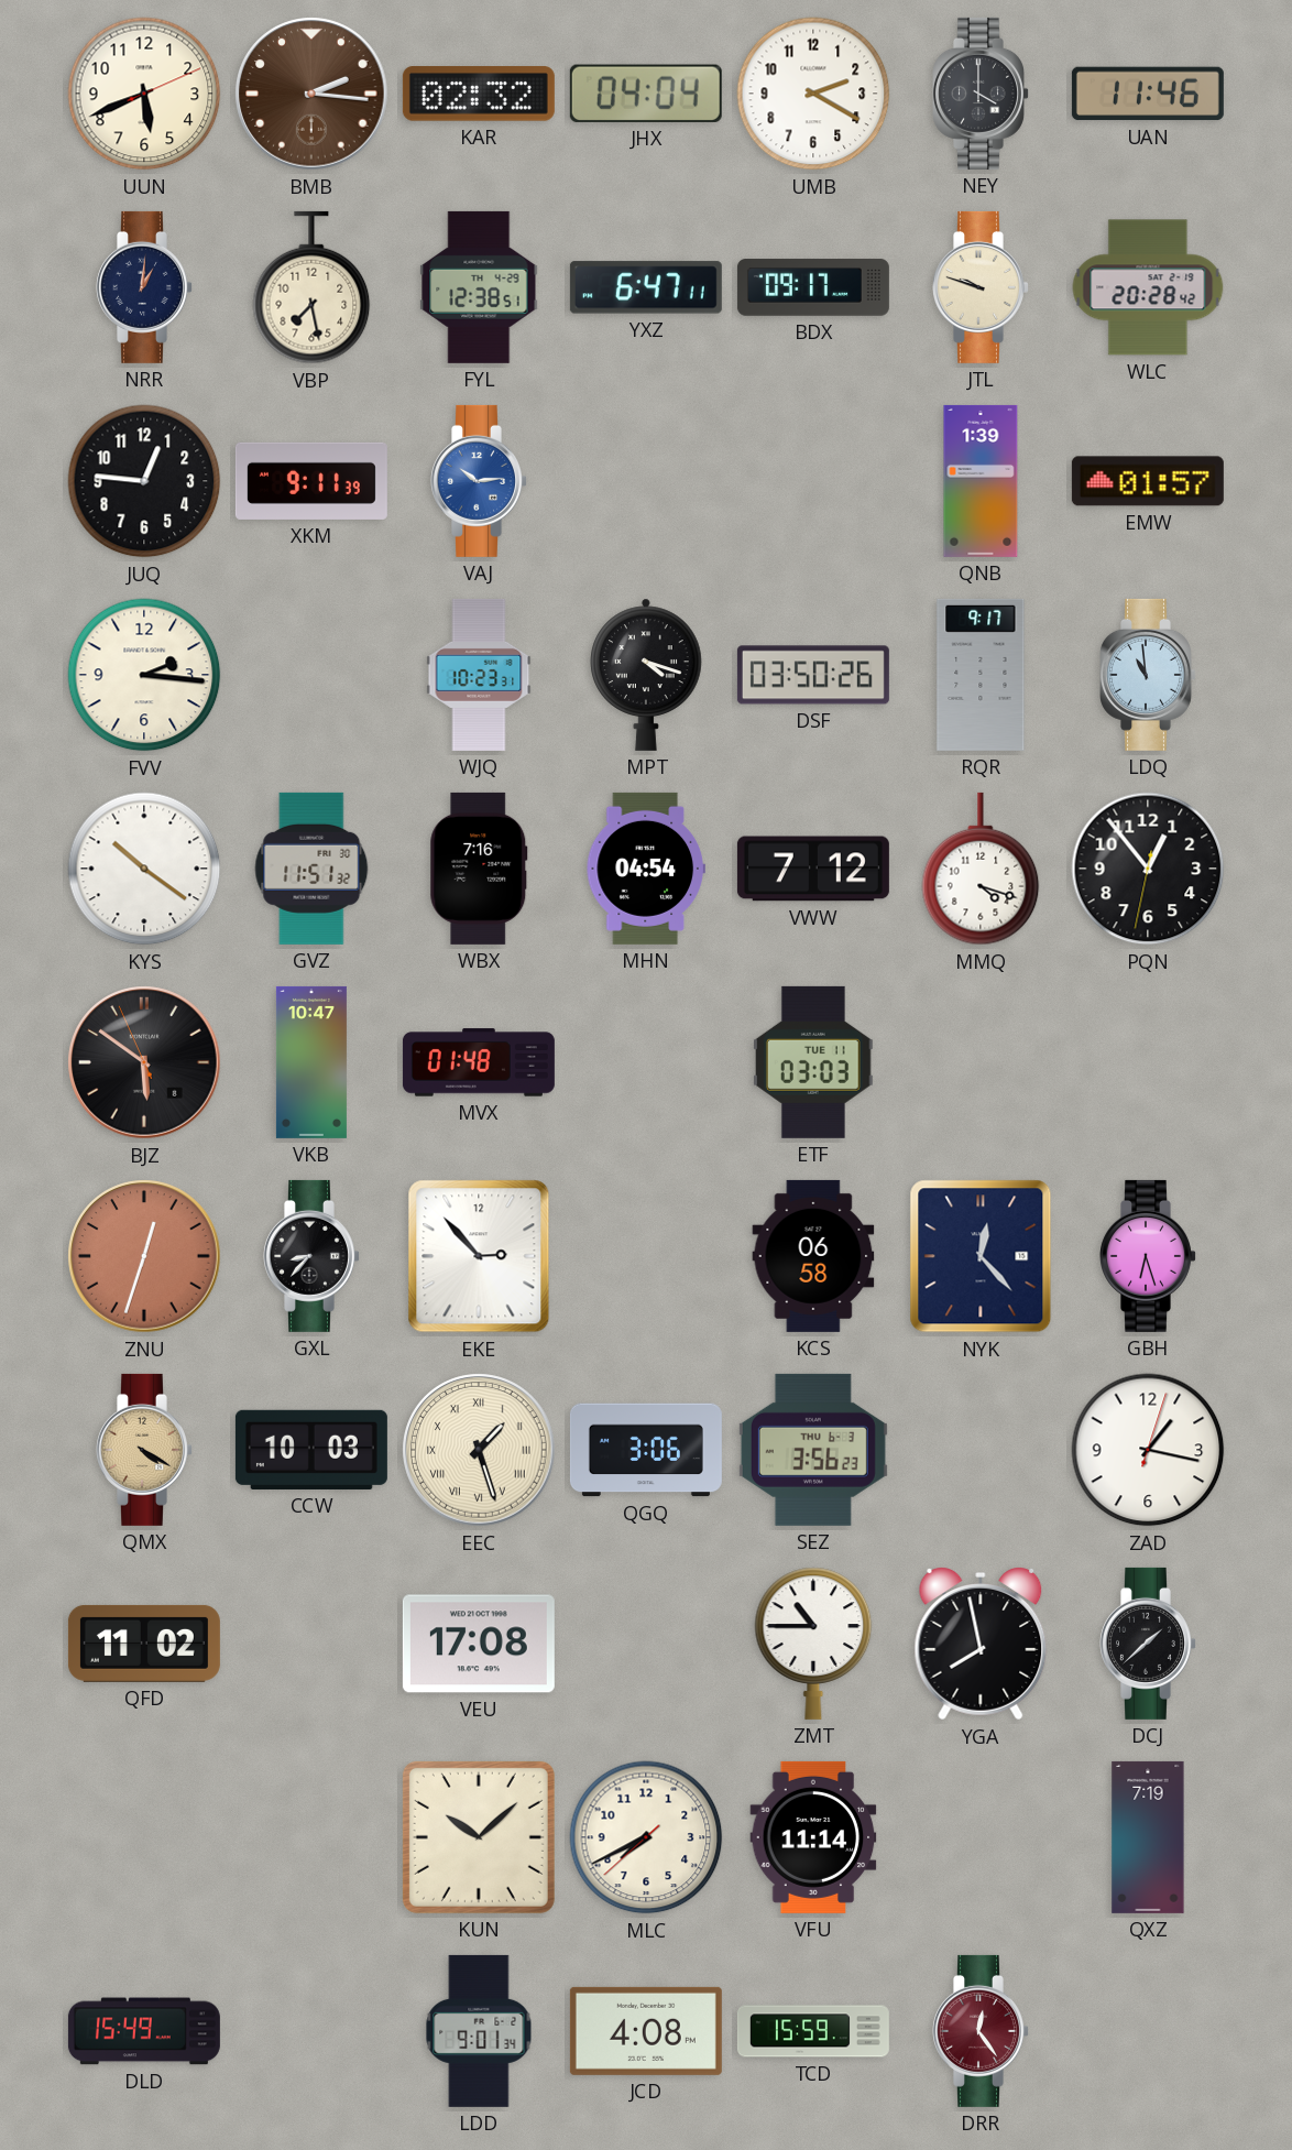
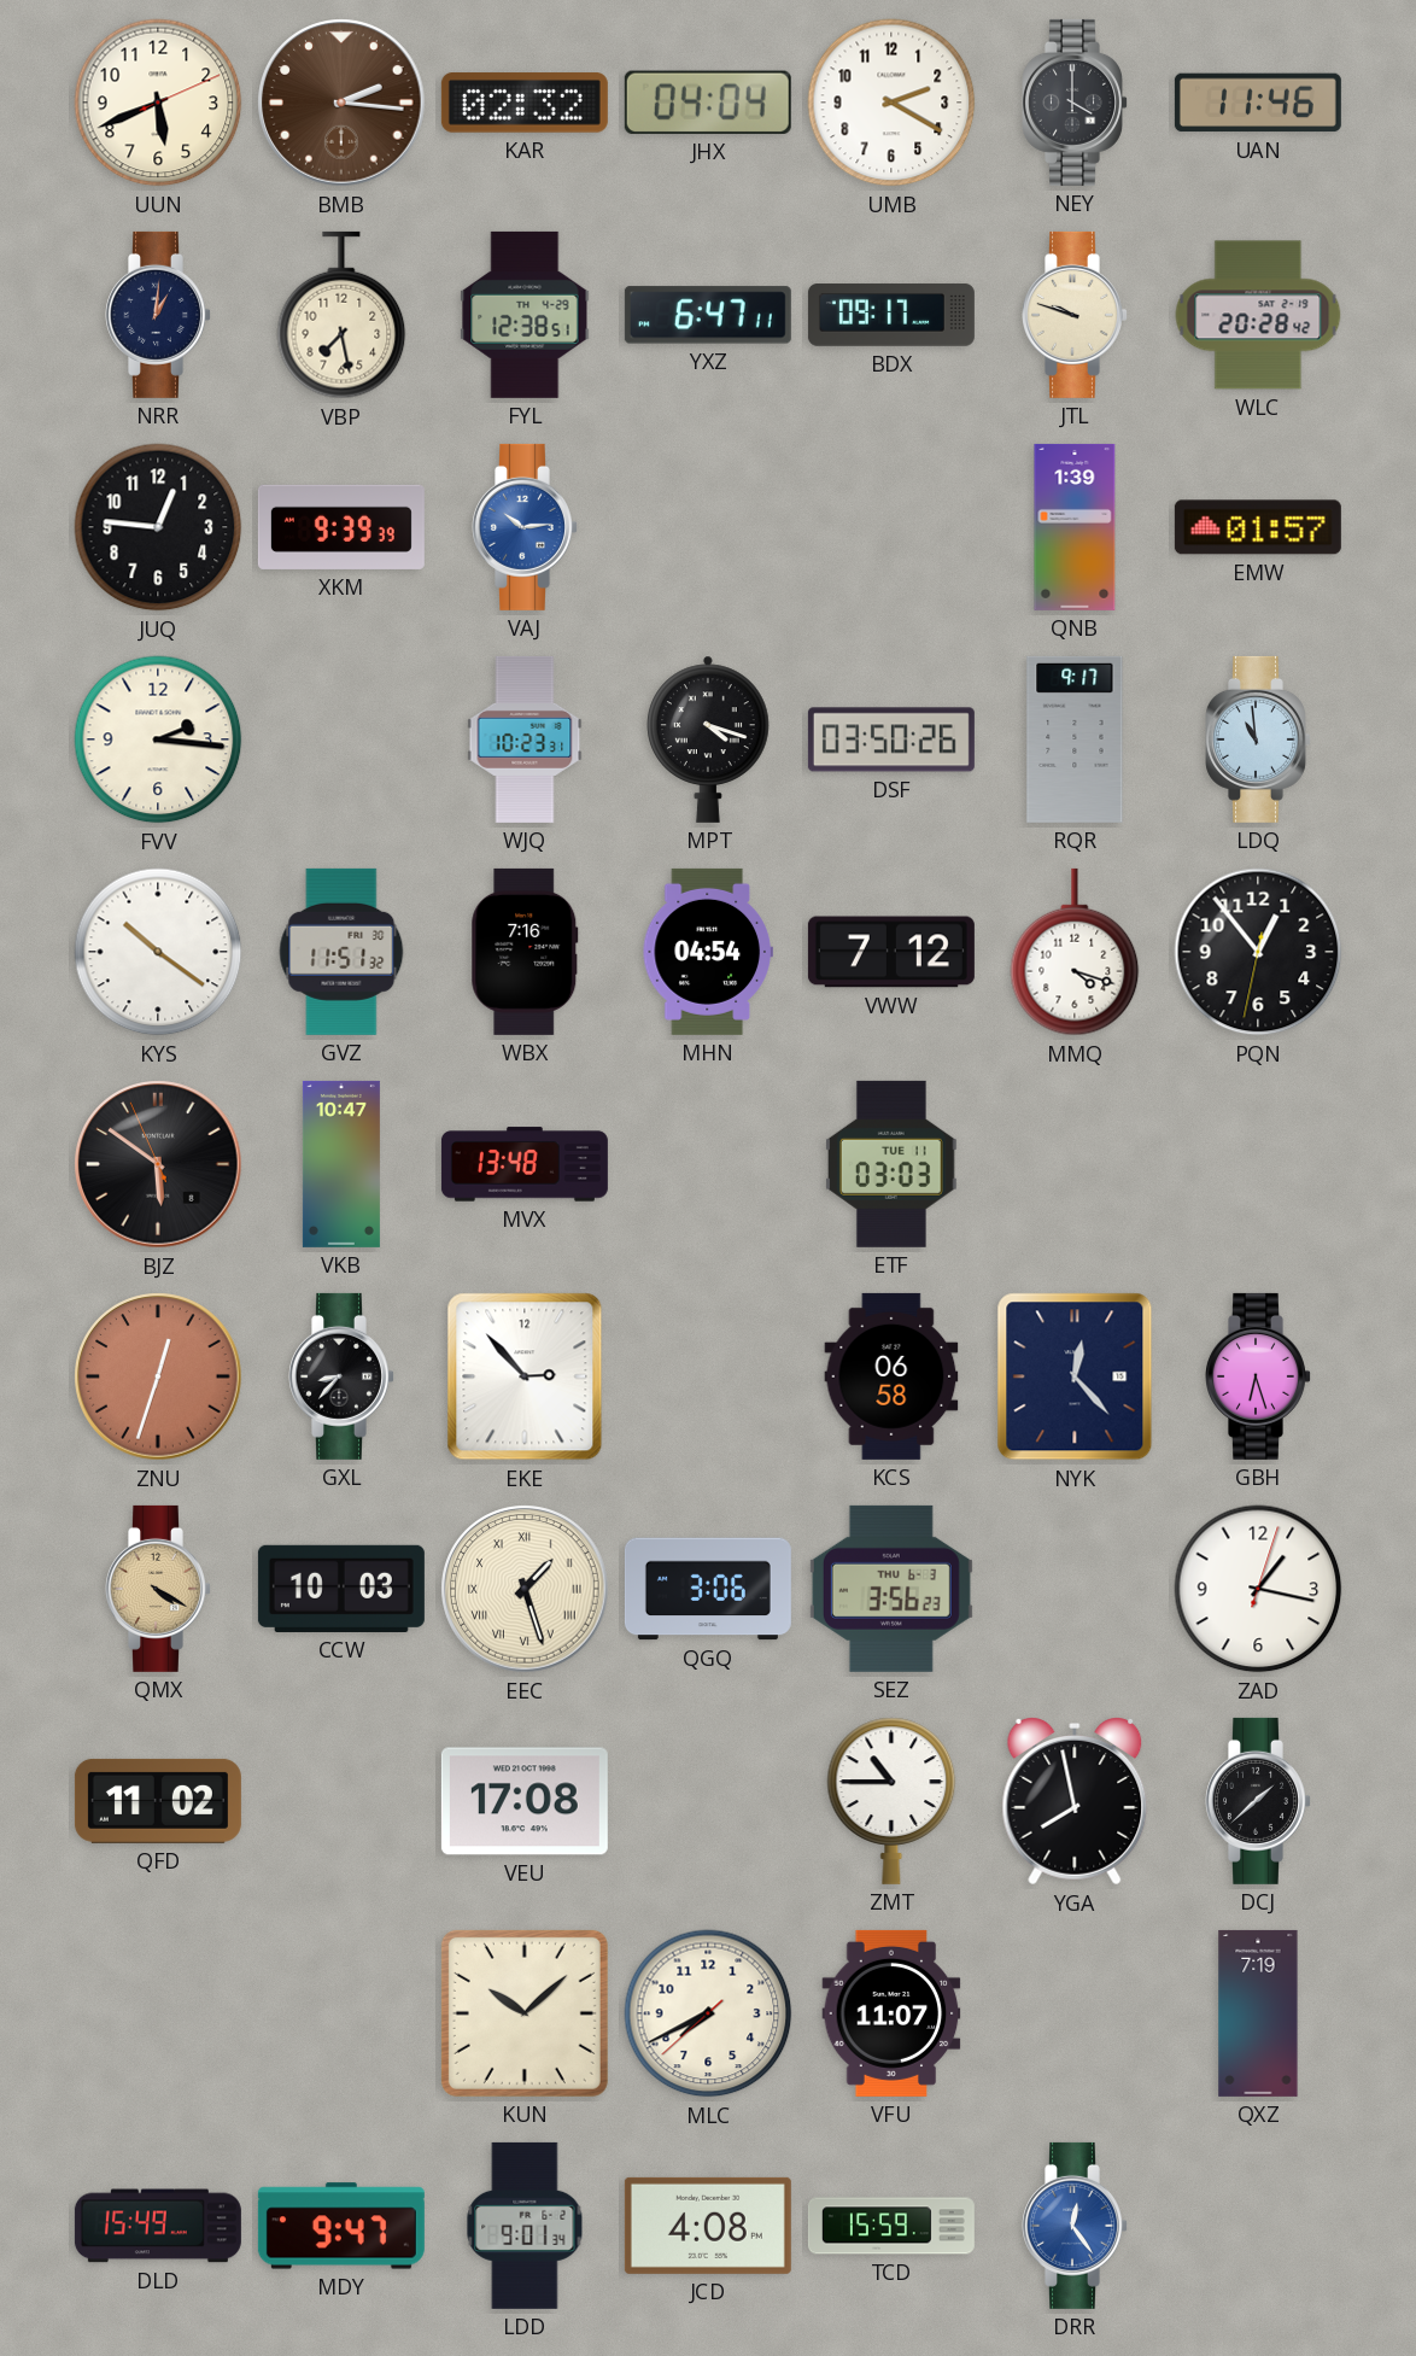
XKM: 9:11 -> 9:39 (341, 527)
MVX: 01:48 -> 13:48 (525, 1164)
VFU: 11:14 -> 11:07 (891, 2013)
MDY: none -> 9:47 (341, 2226)
DRR dial: burgundy -> blue (1076, 2226)
